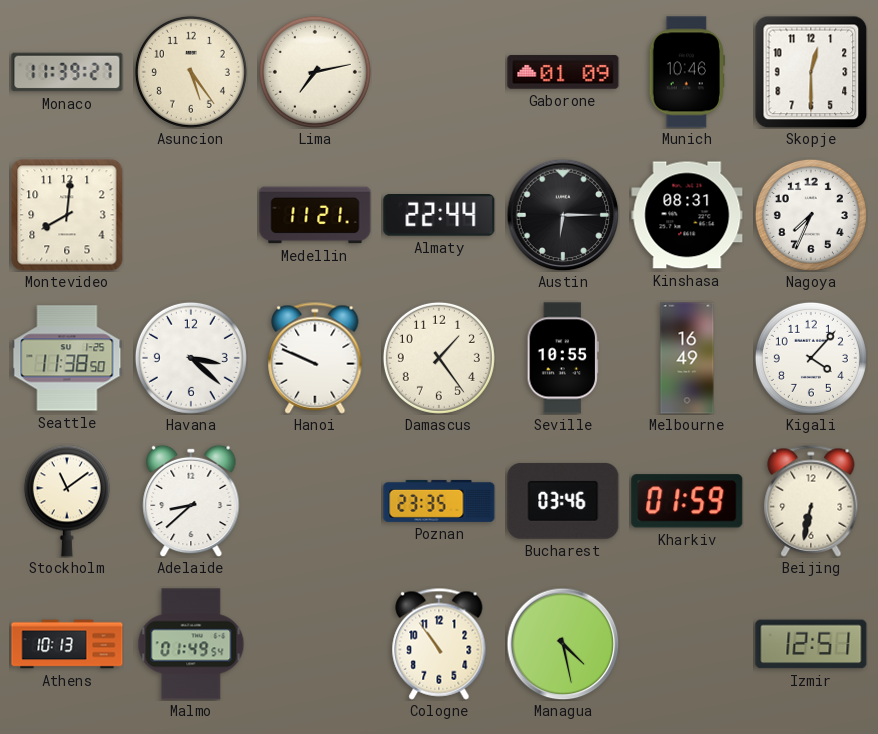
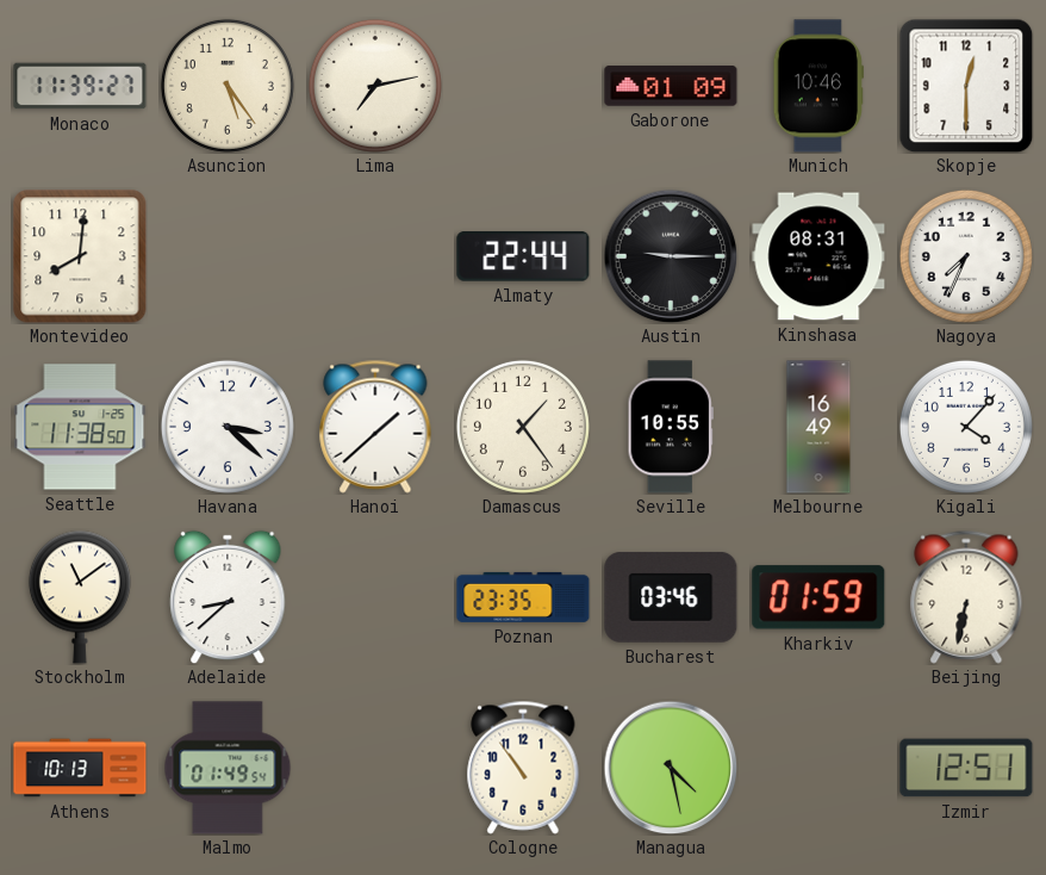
Medellin: 11:21 -> none (315, 215)
Austin: 6:15 -> 9:15 (671, 256)
Hanoi: 9:49 -> 1:38 (375, 427)
